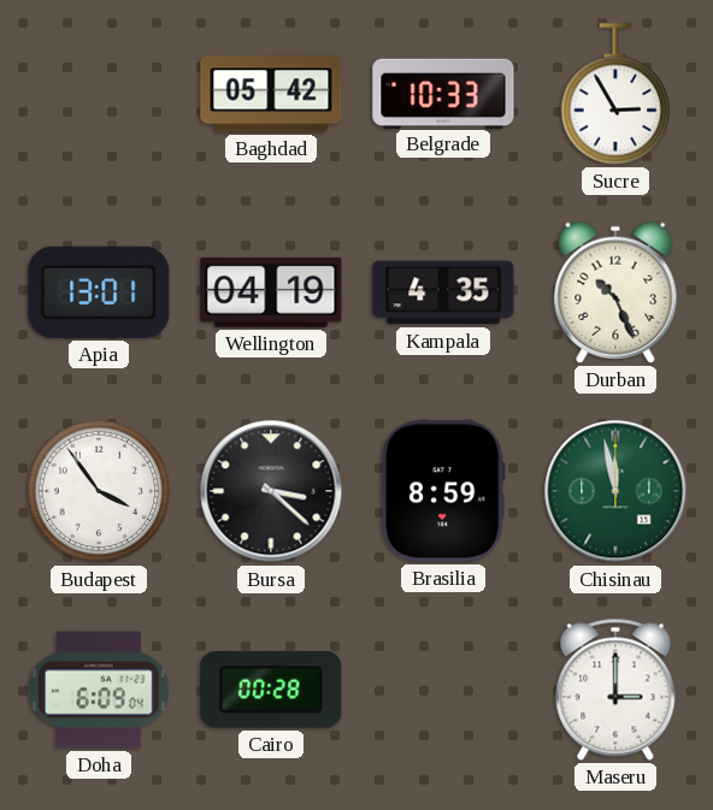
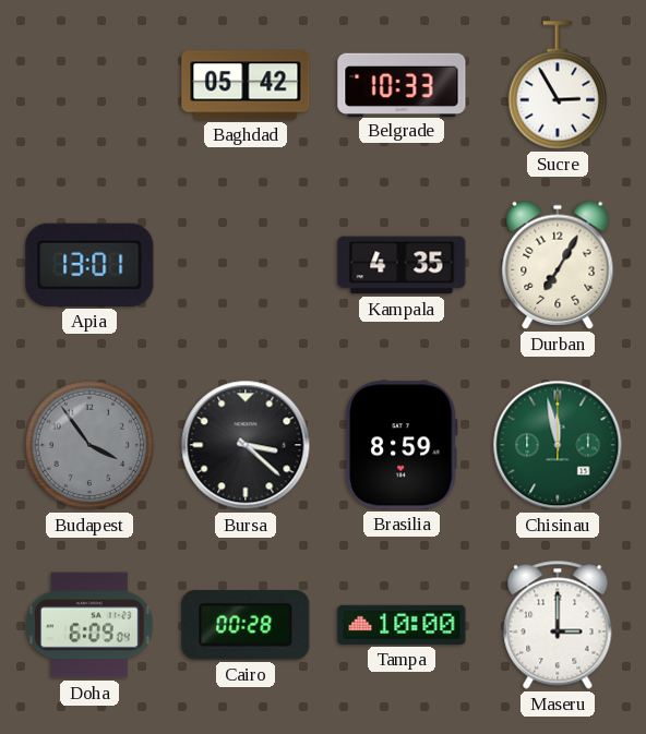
Wellington: 04:19 -> none (271, 292)
Durban: 10:26 -> 7:05 (558, 265)
Budapest dial: white -> grey (89, 445)
Tampa: none -> 10:00 (402, 625)
